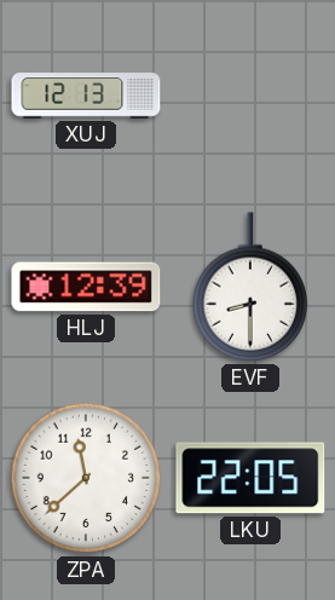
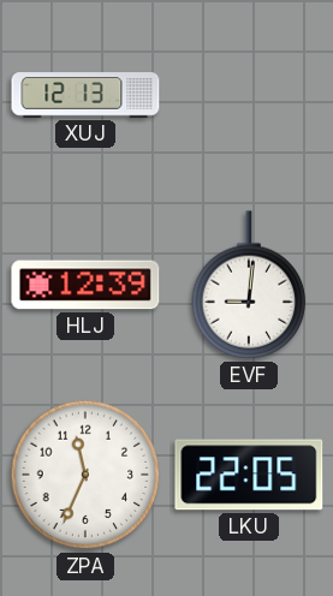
EVF: 8:30 -> 9:01 (249, 285)
ZPA: 11:38 -> 11:34 (85, 475)
